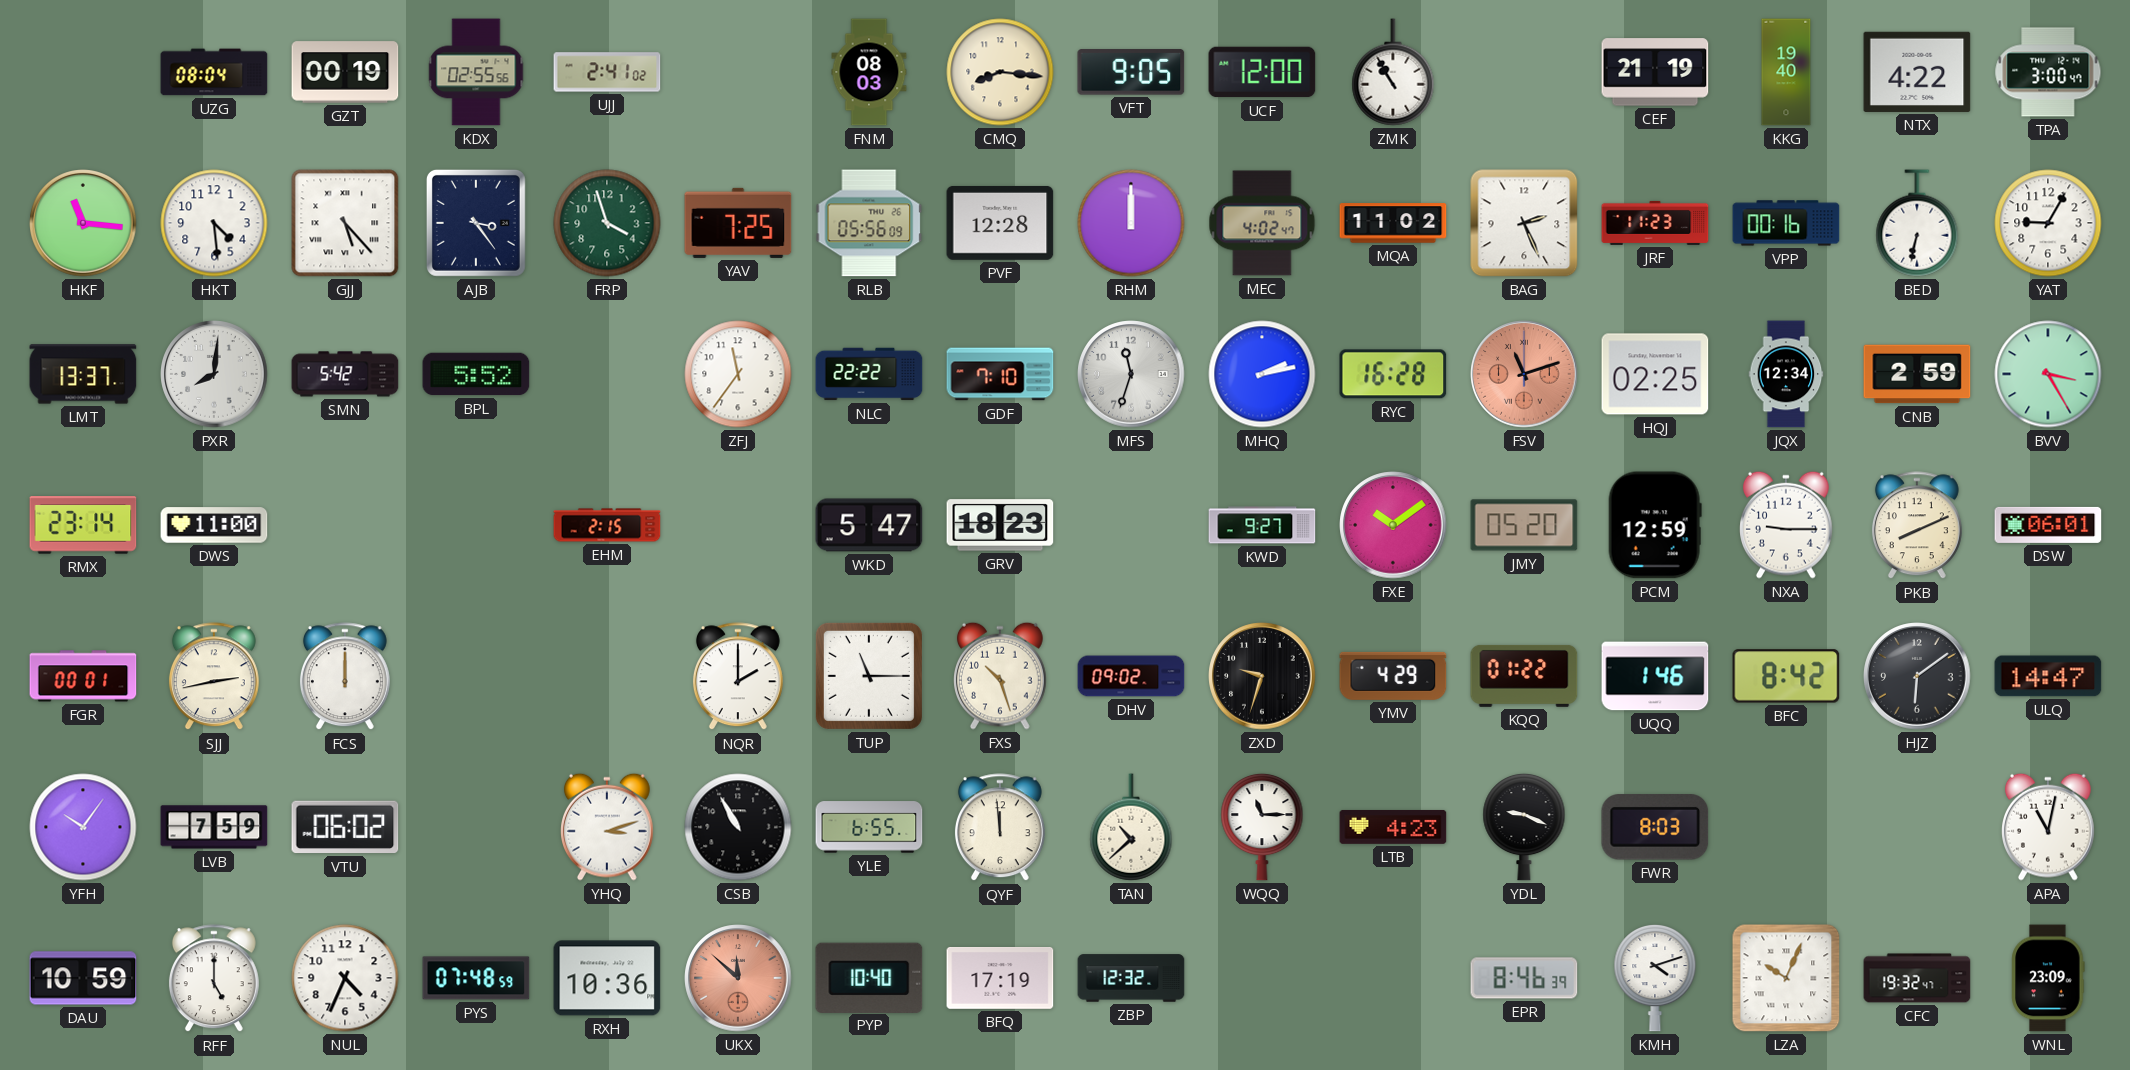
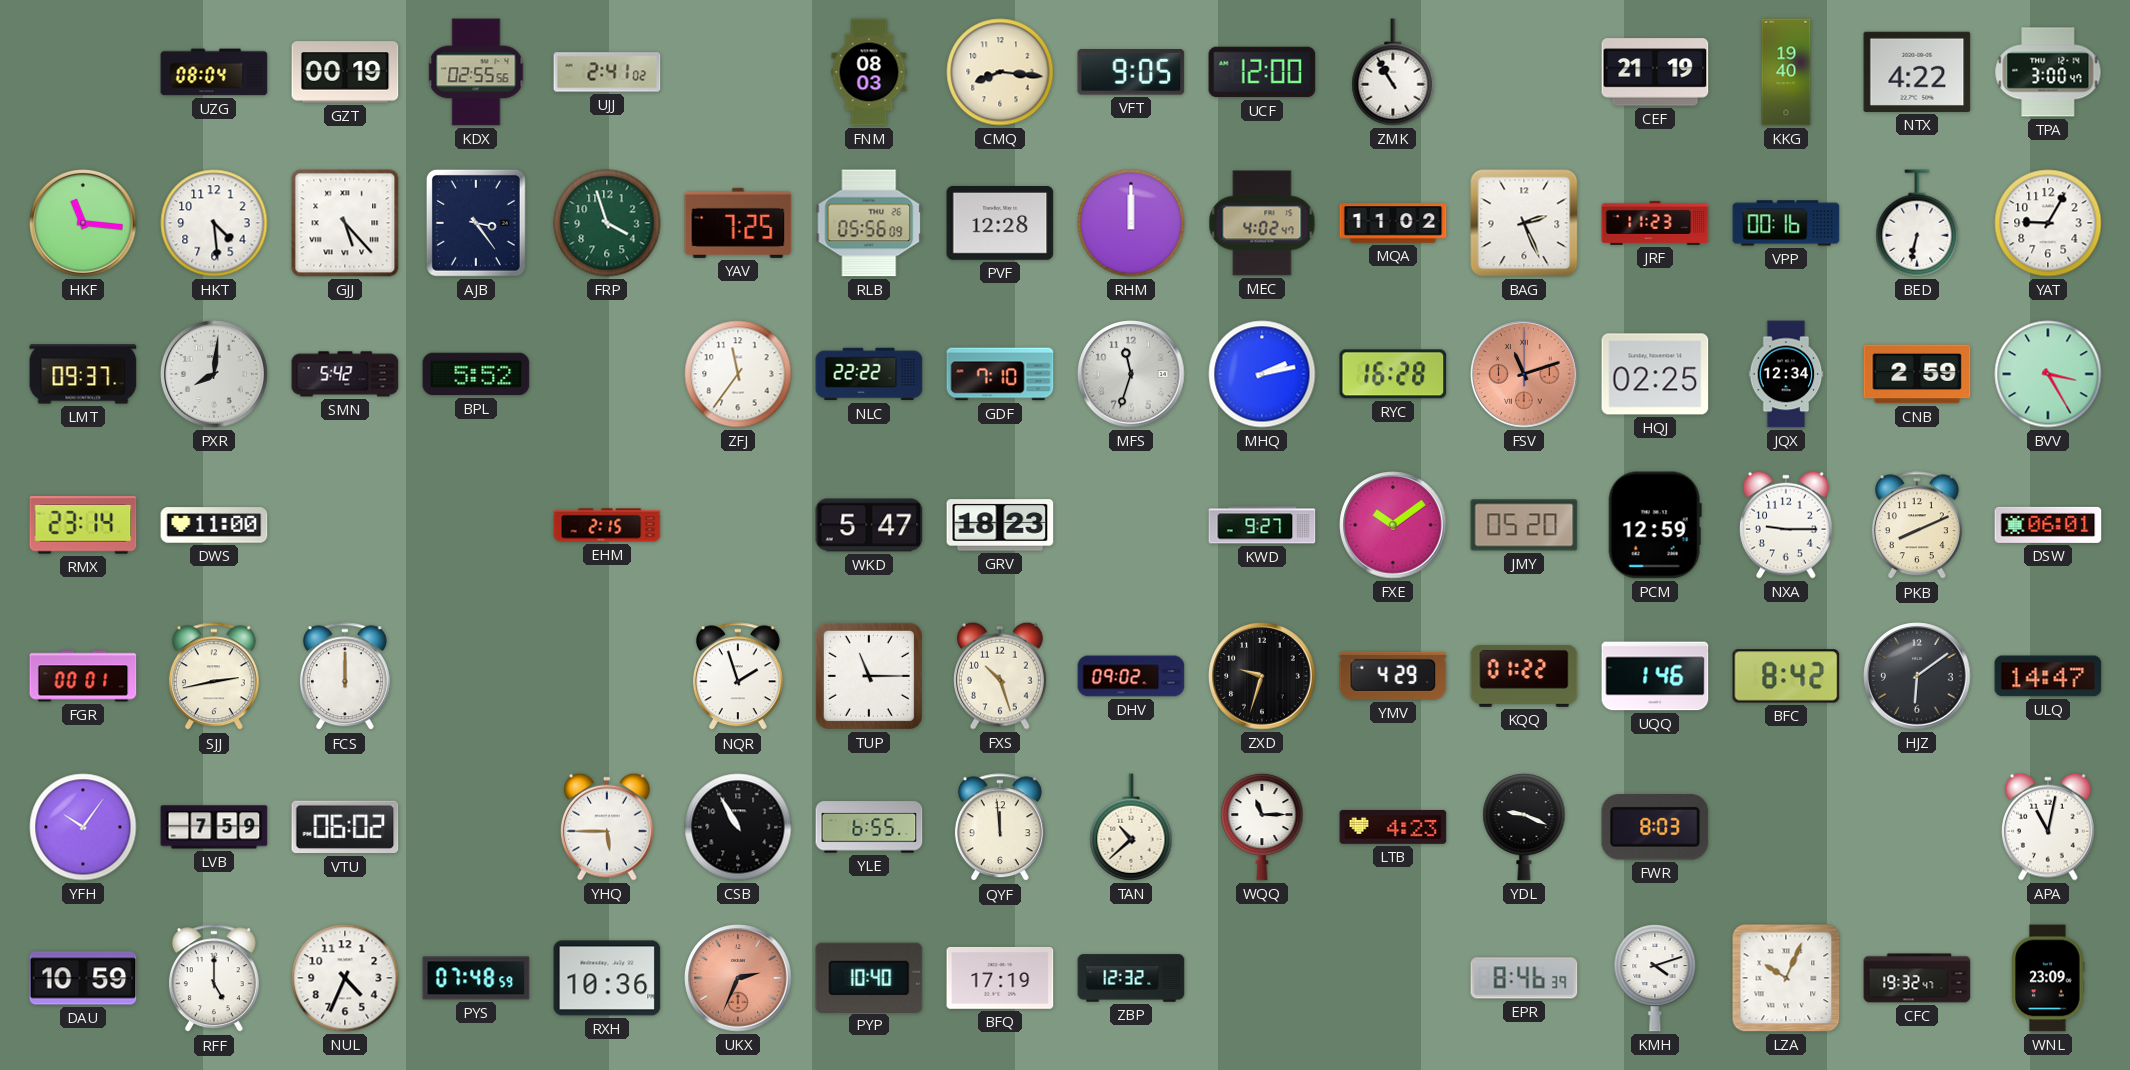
LMT: 13:37 -> 09:37 (83, 374)
NQR: 2:00 -> 1:57 (738, 677)
YHQ: 3:12 -> 5:45 (608, 827)
UKX: 11:52 -> 2:34 (738, 978)
